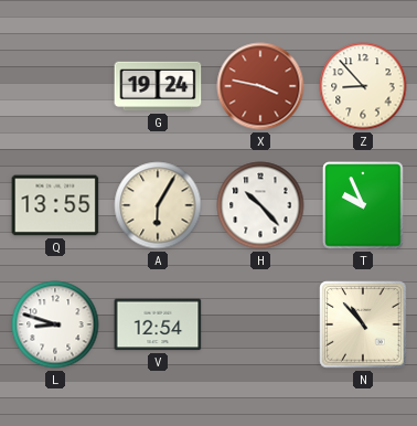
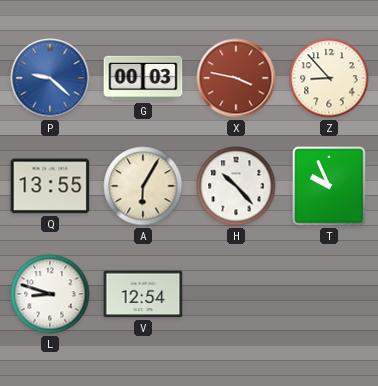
P: none -> 9:22 (50, 78)
G: 19:24 -> 00:03 (143, 78)
N: 10:53 -> none (363, 324)
